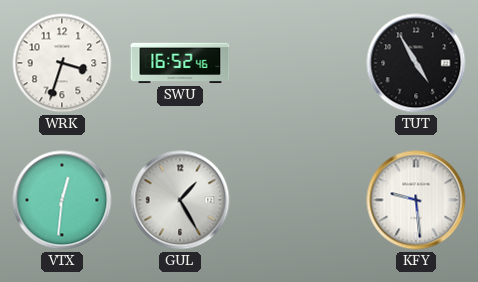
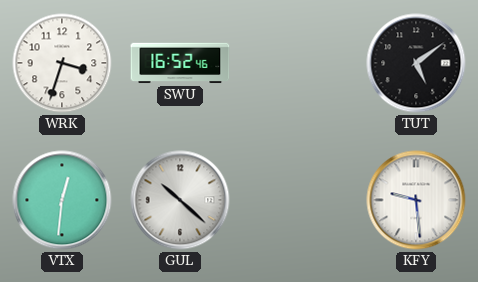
TUT: 4:55 -> 5:09 (416, 63)
GUL: 1:25 -> 10:22 (180, 200)
